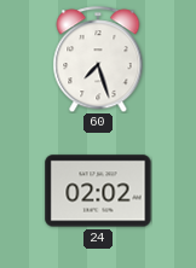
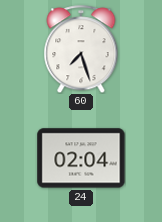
24: 02:02 -> 02:04 (81, 158)
